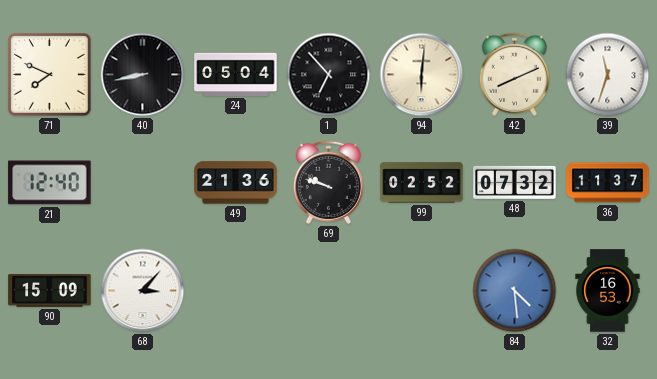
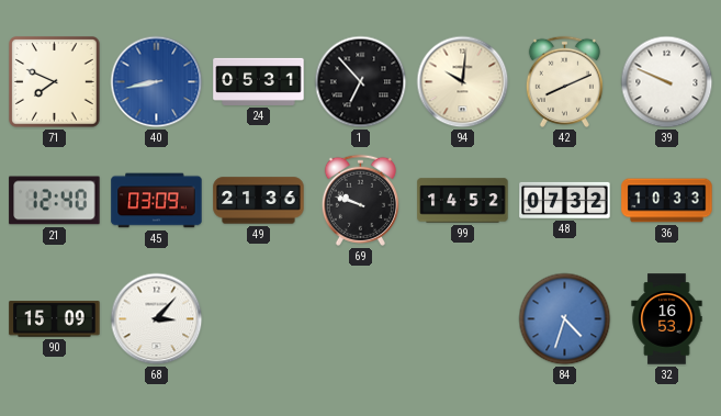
40 dial: black -> blue (157, 82)
24: 05:04 -> 05:31 (259, 81)
94: 6:01 -> 10:01 (463, 82)
39: 11:33 -> 9:49 (667, 82)
45: none -> 03:09 (157, 201)
99: 02:52 -> 14:52 (463, 201)
36: 11:37 -> 10:33 (667, 201)
84: 4:29 -> 4:33 (565, 319)
